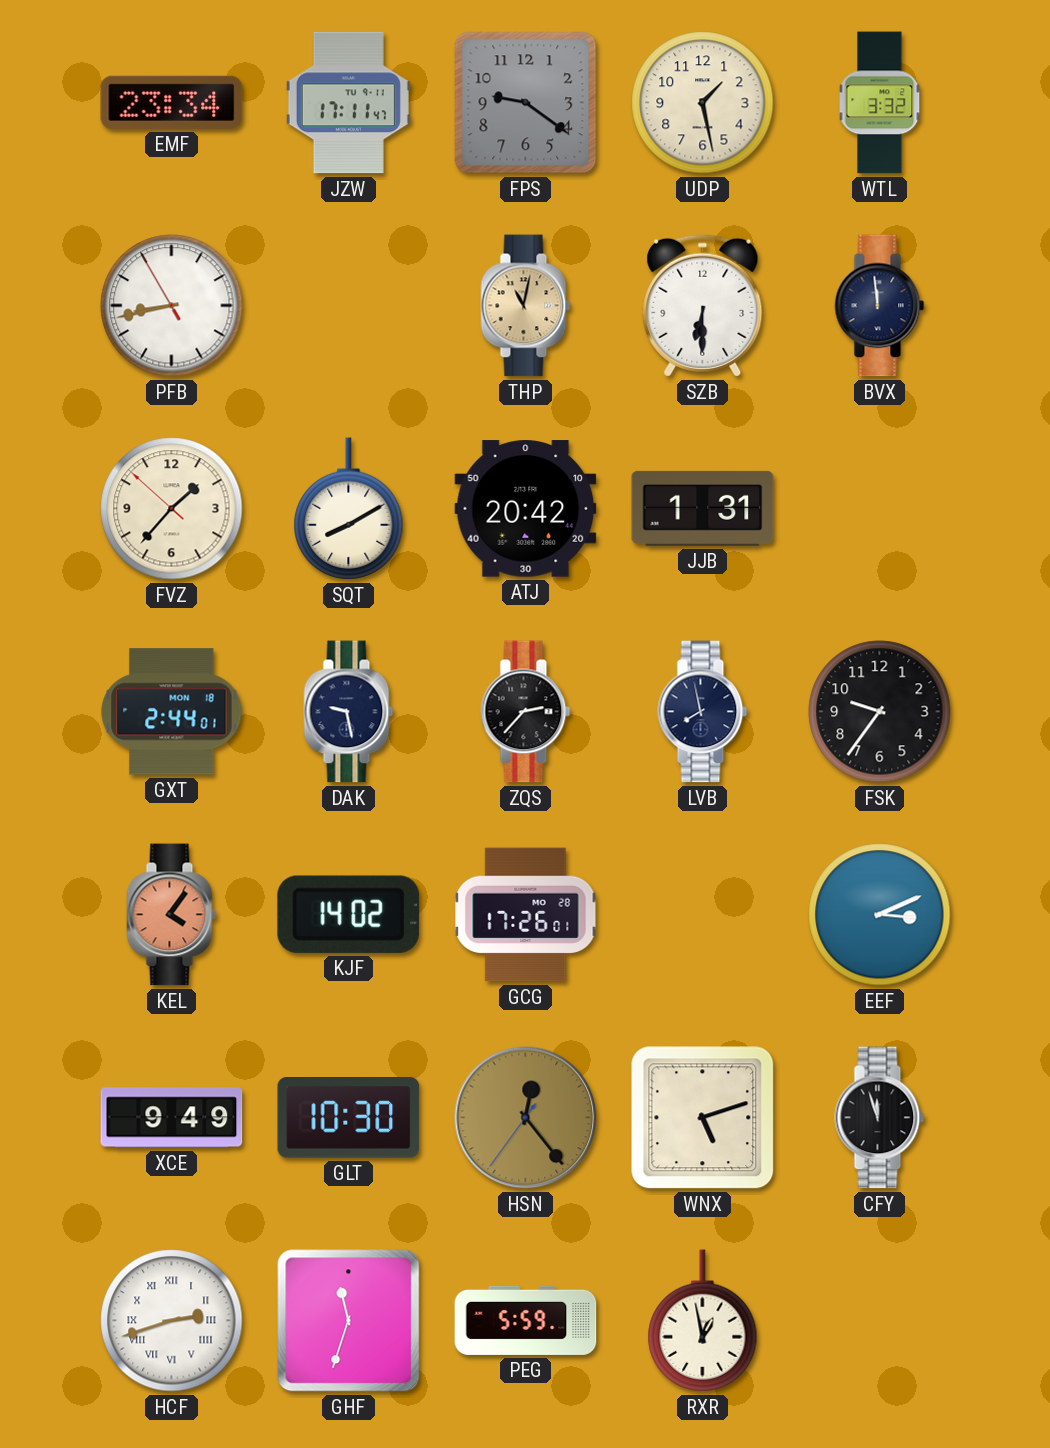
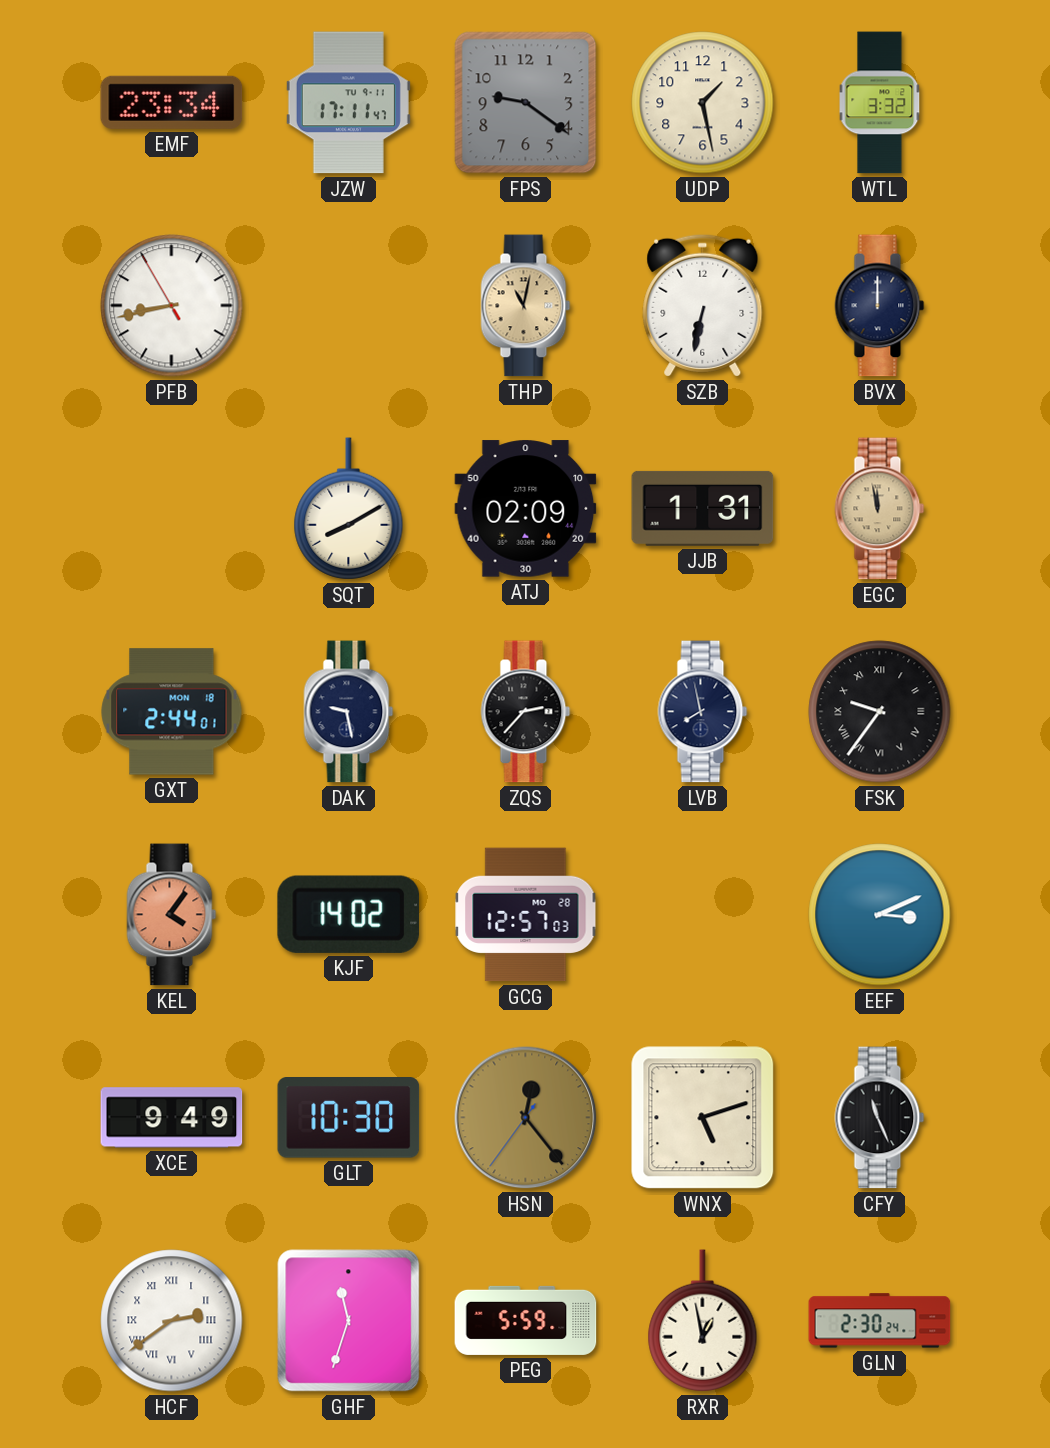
SZB: 6:30 -> 6:32 (703, 305)
BVX: 11:59 -> 12:00 (880, 306)
FVZ: 1:36 -> none (172, 509)
ATJ: 20:42 -> 02:09 (526, 509)
EGC: none -> 11:58 (880, 509)
FSK numerals: Arabic -> Roman (880, 712)
GCG: 17:26 -> 12:57 (526, 915)
CFY: 11:57 -> 11:26 (880, 1118)
HCF: 2:42 -> 2:39 (172, 1321)
GLN: none -> 2:30 (880, 1321)
